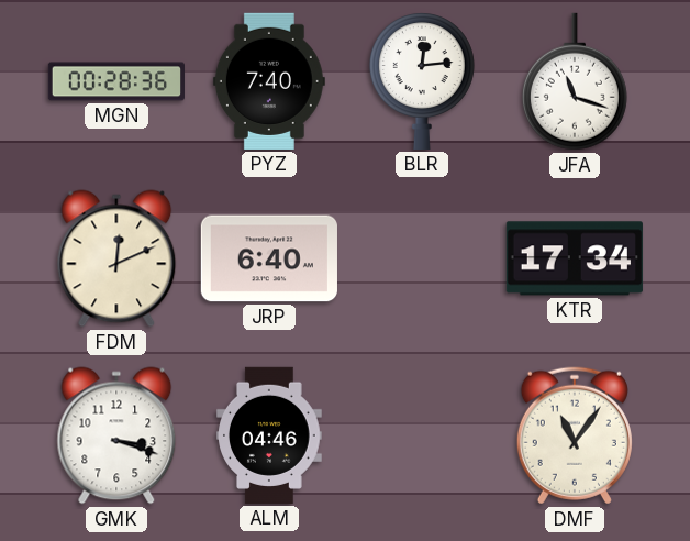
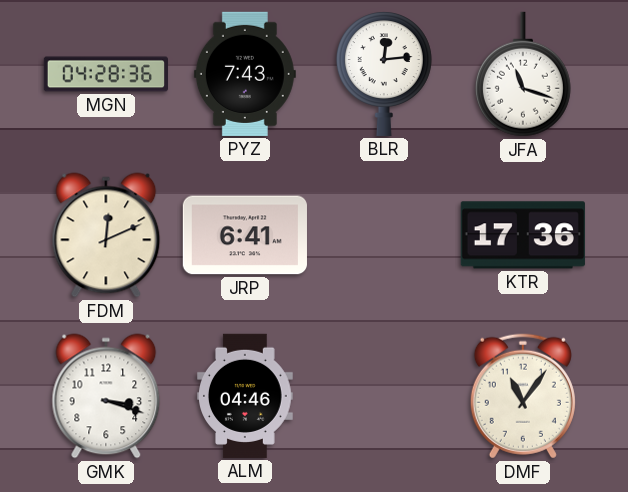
MGN: 00:28 -> 04:28 (105, 74)
PYZ: 7:40 -> 7:43 (245, 74)
JRP: 6:40 -> 6:41 (245, 235)
KTR: 17:34 -> 17:36 (523, 235)
